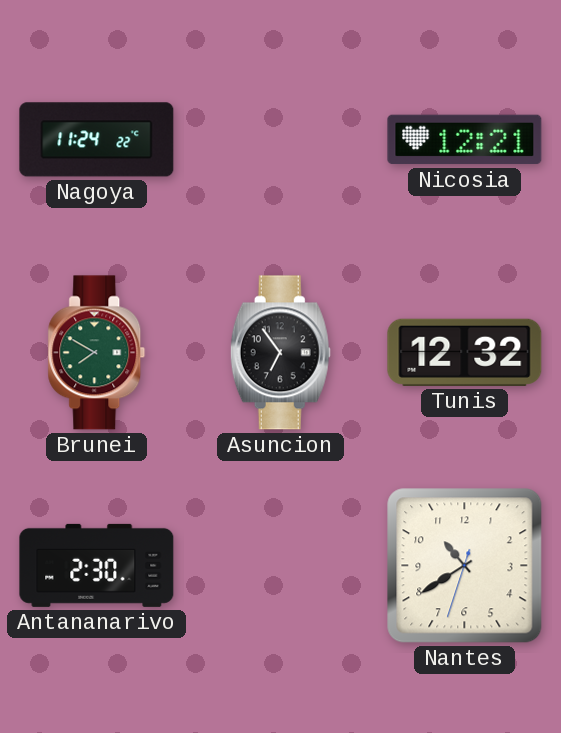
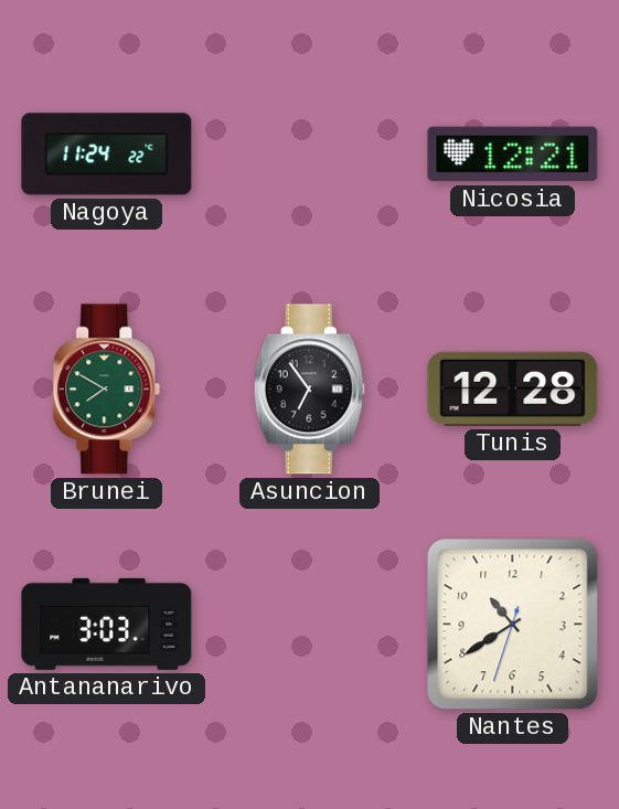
Tunis: 12:32 -> 12:28 (513, 388)
Antananarivo: 2:30 -> 3:03 (107, 624)
